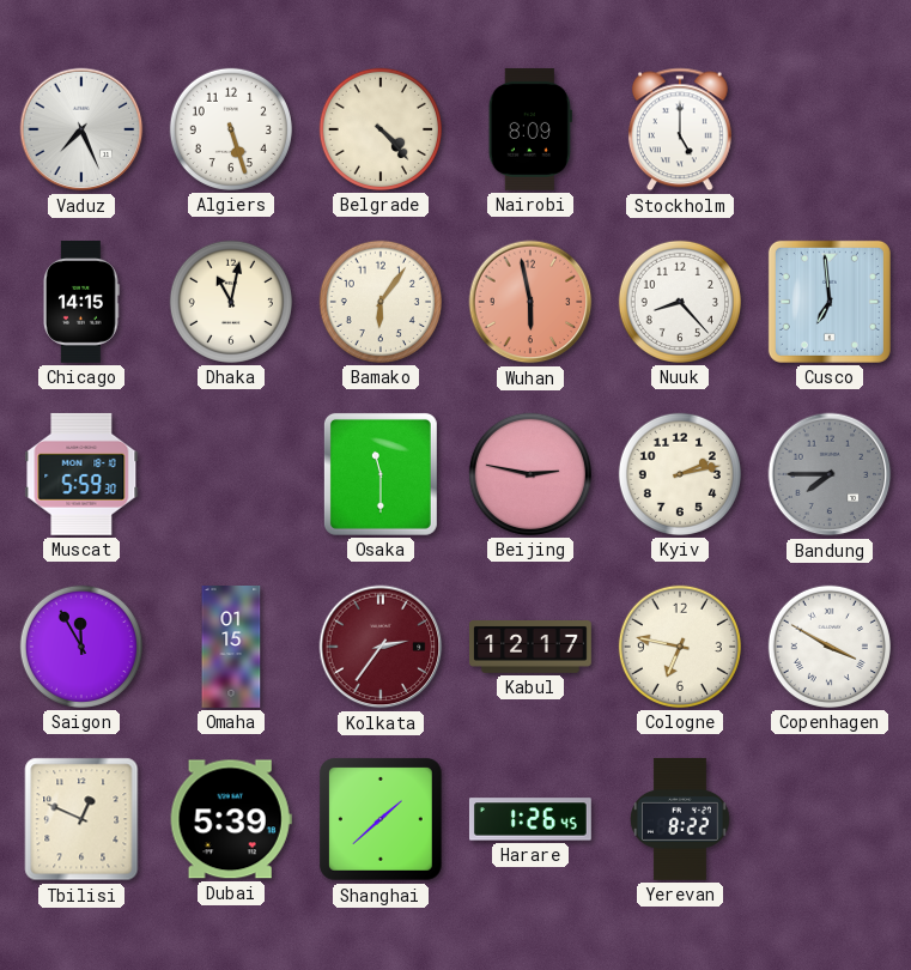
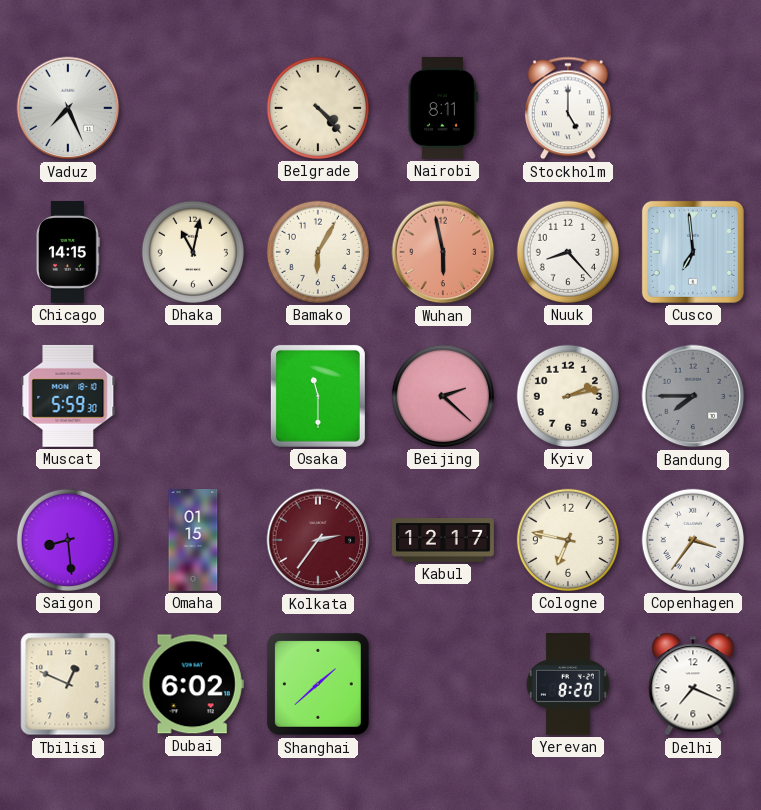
Algiers: 5:27 -> none (231, 129)
Nairobi: 8:09 -> 8:11 (443, 108)
Bamako: 6:06 -> 6:05 (318, 252)
Beijing: 2:47 -> 2:22 (443, 396)
Saigon: 11:55 -> 8:29 (68, 540)
Copenhagen: 3:50 -> 3:36 (693, 540)
Dubai: 5:39 -> 6:02 (193, 684)
Harare: 1:26 -> none (530, 819)
Yerevan: 8:22 -> 8:20 (568, 684)
Delhi: none -> 7:19 (693, 684)
